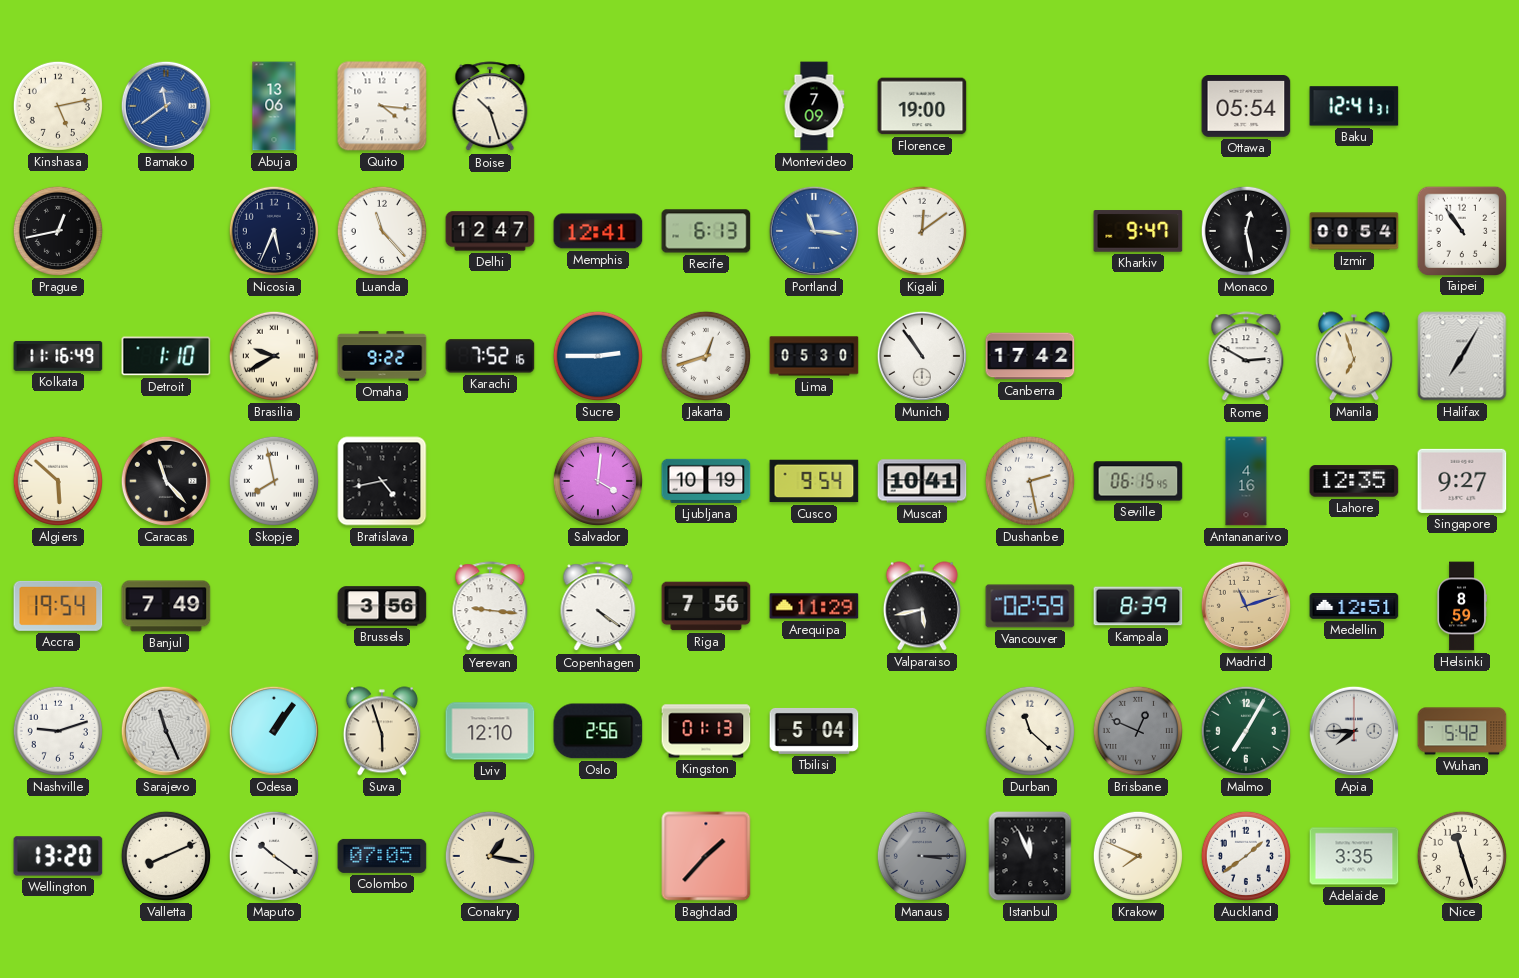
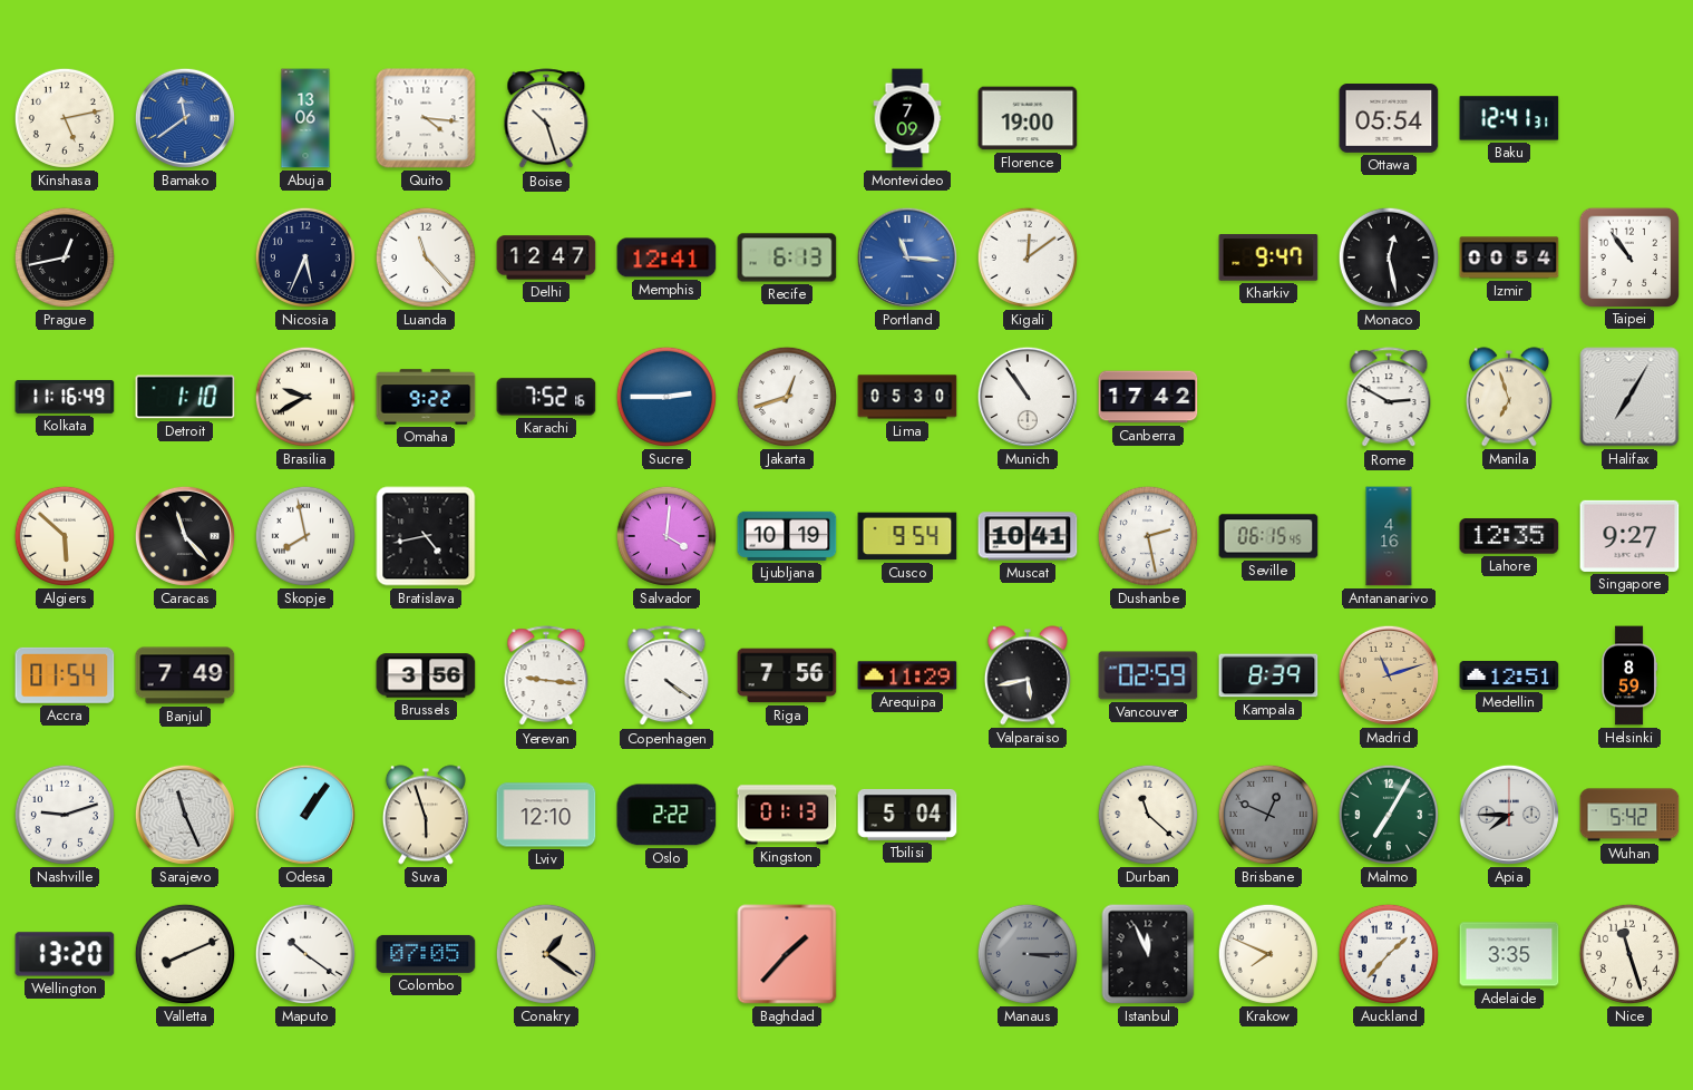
Accra: 19:54 -> 01:54 (65, 675)
Oslo: 2:56 -> 2:22 (667, 815)
Conakry: 1:17 -> 1:21 (546, 954)
Auckland: 1:39 -> 1:37 (1389, 954)
